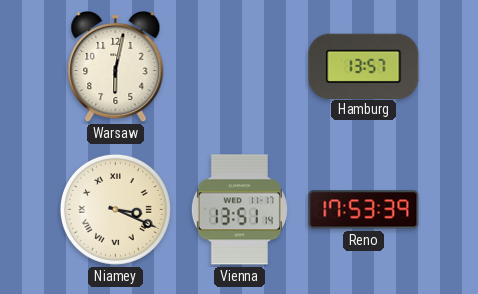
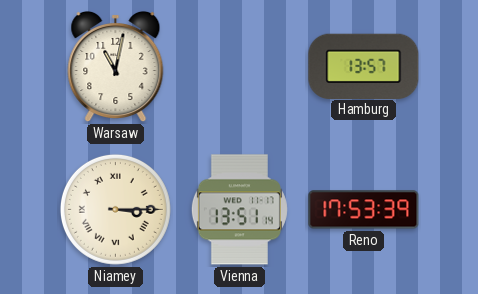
Warsaw: 6:02 -> 11:02 (116, 67)
Niamey: 3:19 -> 3:15 (115, 209)
